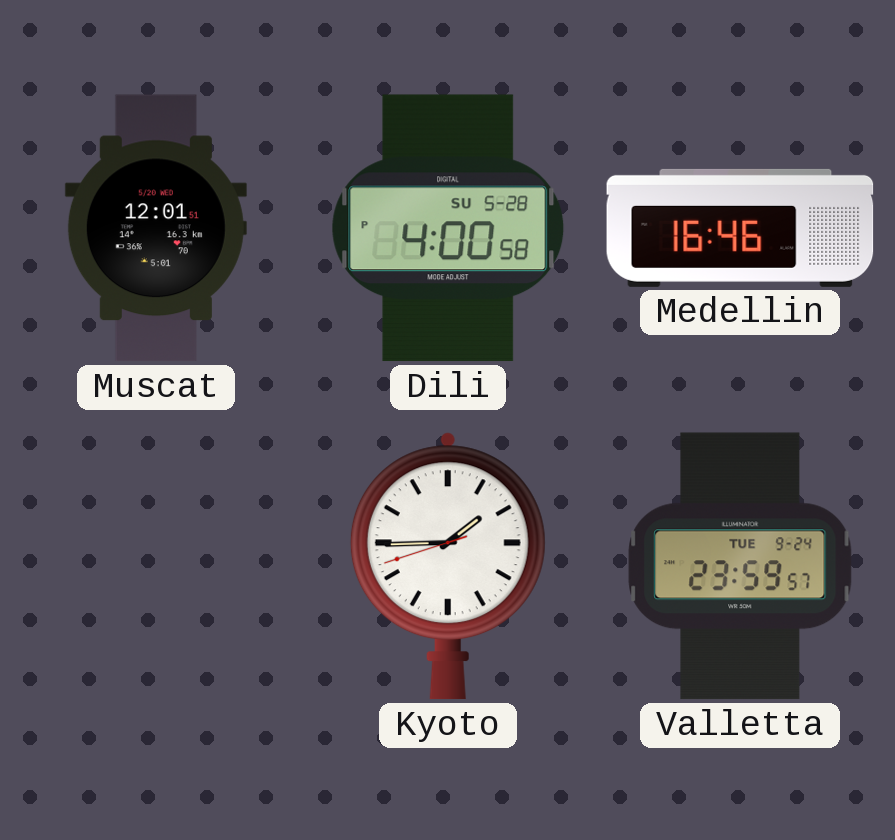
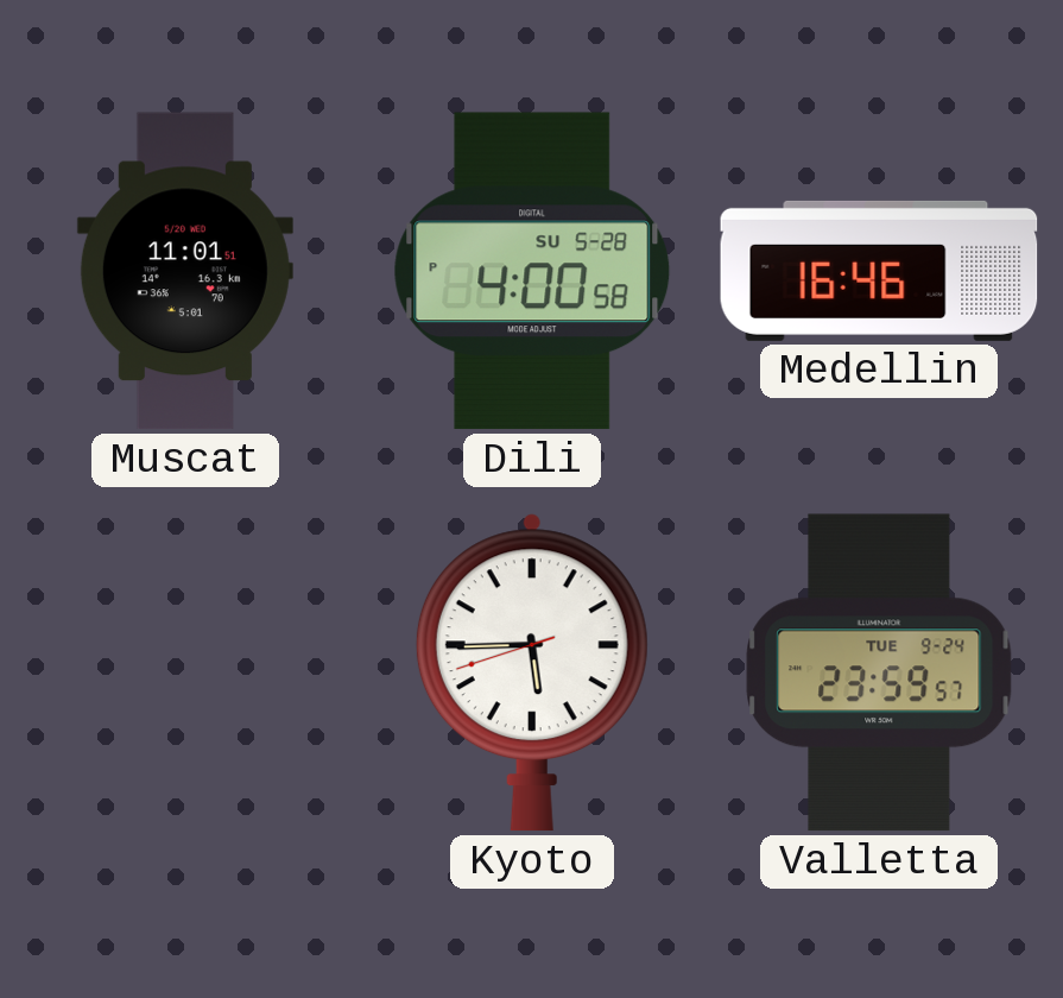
Muscat: 12:01 -> 11:01 (185, 271)
Kyoto: 1:44 -> 5:44 (532, 672)
